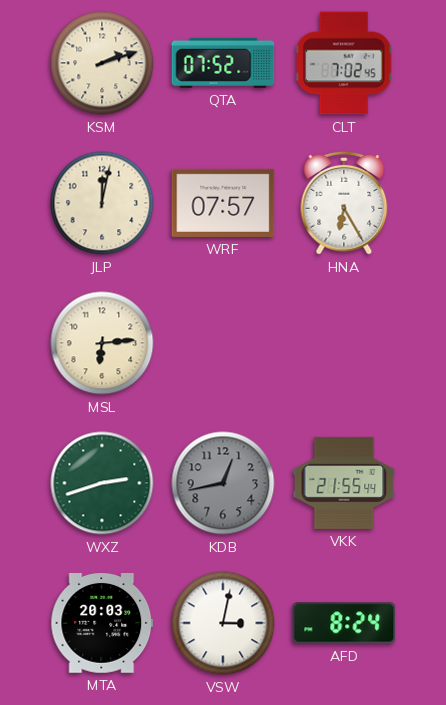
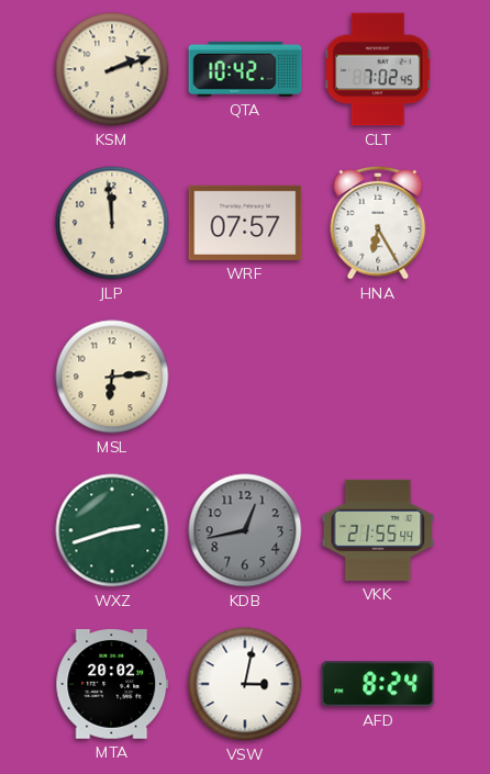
QTA: 07:52 -> 10:42 (245, 69)
JLP: 12:02 -> 11:59 (112, 223)
MTA: 20:03 -> 20:02 (112, 685)
